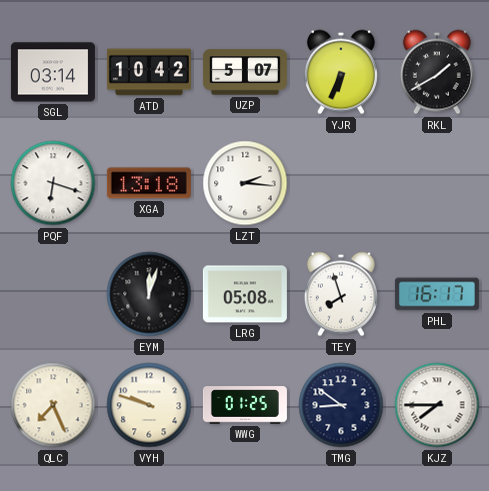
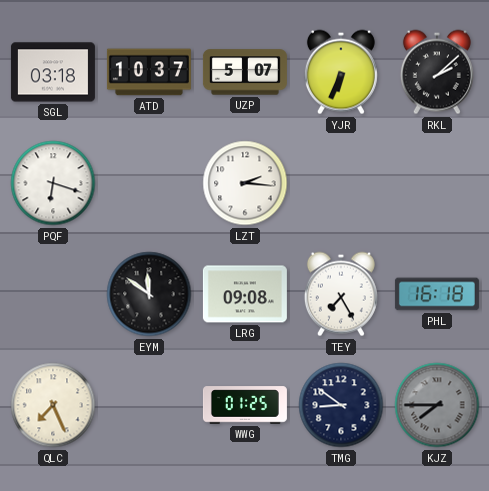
SGL: 03:14 -> 03:18 (53, 72)
ATD: 10:42 -> 10:37 (149, 72)
RKL: 1:40 -> 2:08 (437, 72)
XGA: 13:18 -> none (149, 183)
EYM: 12:03 -> 11:51 (149, 294)
LRG: 05:08 -> 09:08 (245, 294)
TEY: 7:57 -> 7:25 (341, 294)
PHL: 16:17 -> 16:18 (437, 294)
VYH: 9:48 -> none (149, 405)
KJZ dial: white -> grey (437, 405)
